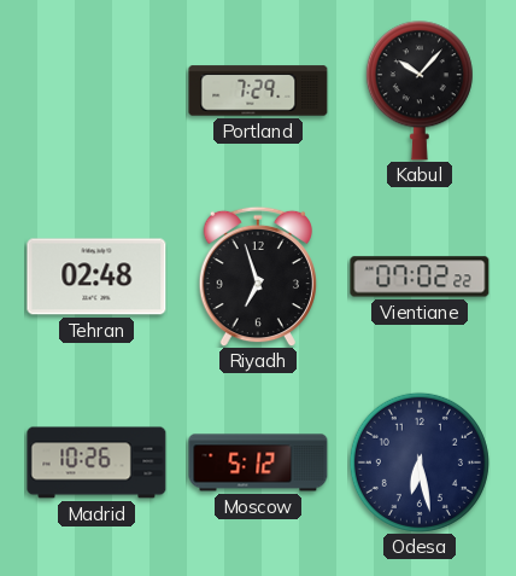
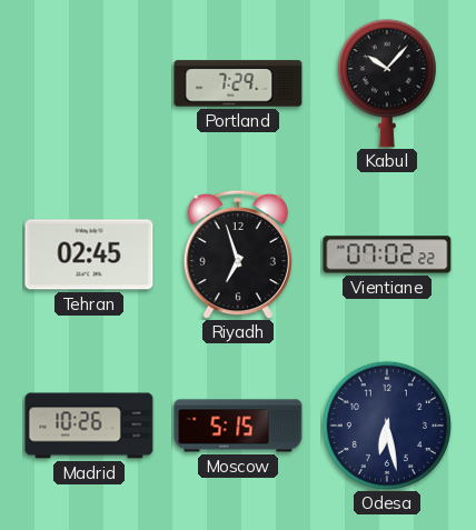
Tehran: 02:48 -> 02:45 (89, 254)
Moscow: 5:12 -> 5:15 (238, 426)
